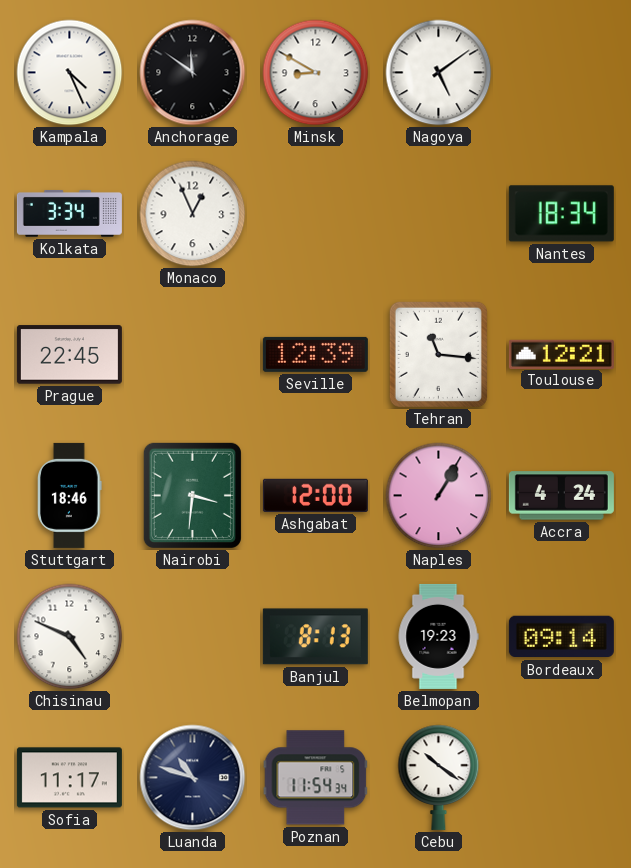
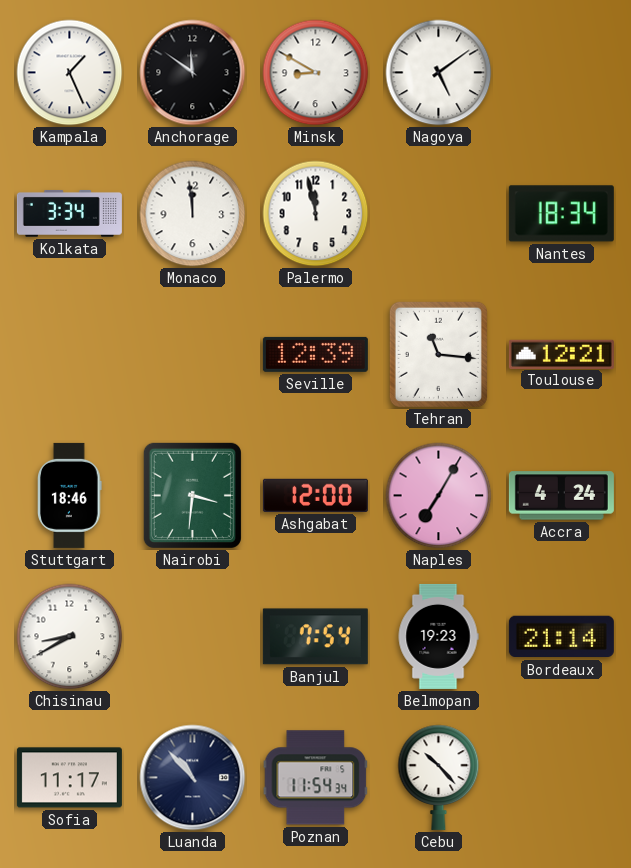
Kampala: 4:26 -> 1:26 (70, 73)
Monaco: 12:56 -> 11:59 (193, 214)
Palermo: none -> 11:58 (316, 214)
Prague: 22:45 -> none (69, 355)
Naples: 1:05 -> 7:05 (439, 496)
Chisinau: 4:49 -> 8:40 (70, 637)
Banjul: 8:13 -> 7:54 (315, 637)
Bordeaux: 09:14 -> 21:14 (561, 637)
Luanda: 10:48 -> 10:53 (193, 778)
Cebu: 10:21 -> 10:23 (439, 777)
